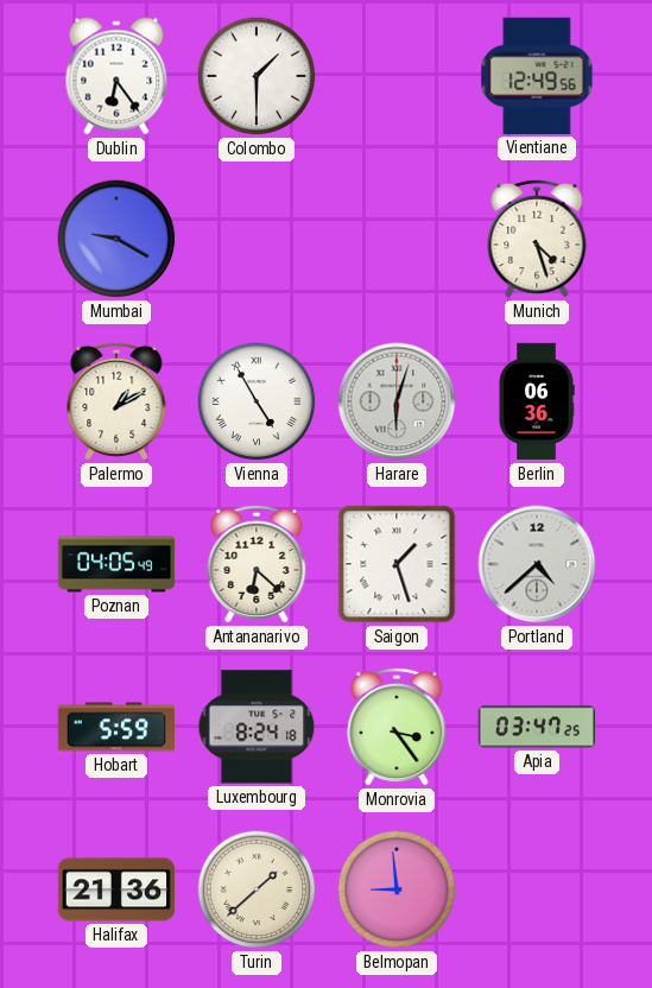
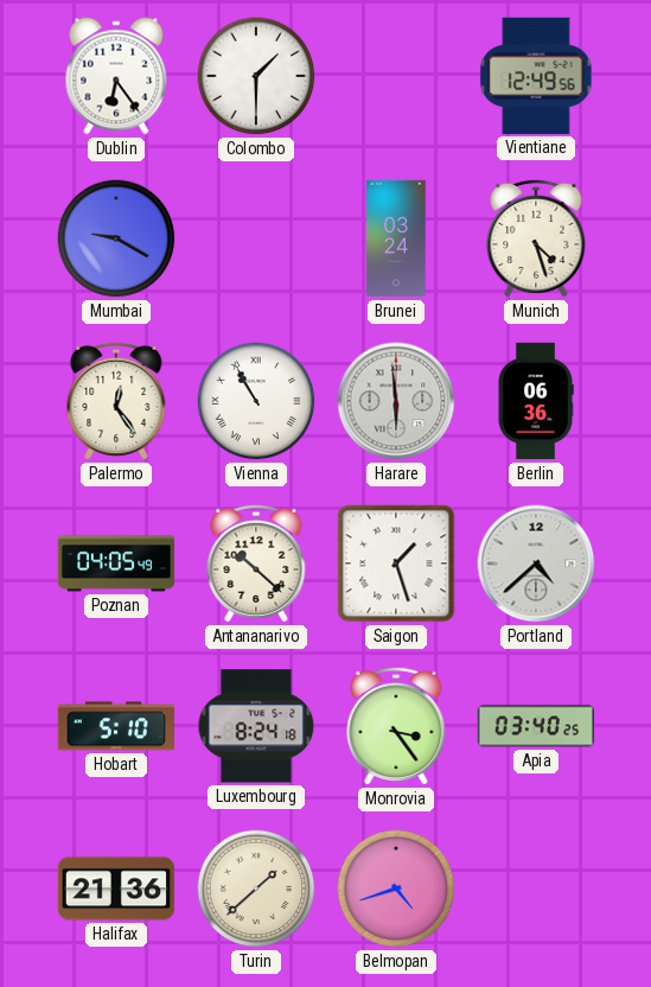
Brunei: none -> 03:24 (396, 238)
Palermo: 1:10 -> 12:24 (116, 401)
Vienna: 4:55 -> 10:55 (256, 401)
Harare: 6:03 -> 5:59 (396, 401)
Antananarivo: 6:22 -> 10:22 (256, 563)
Hobart: 5:59 -> 5:10 (115, 726)
Apia: 03:47 -> 03:40 (535, 726)
Belmopan: 8:59 -> 4:42 (396, 889)
